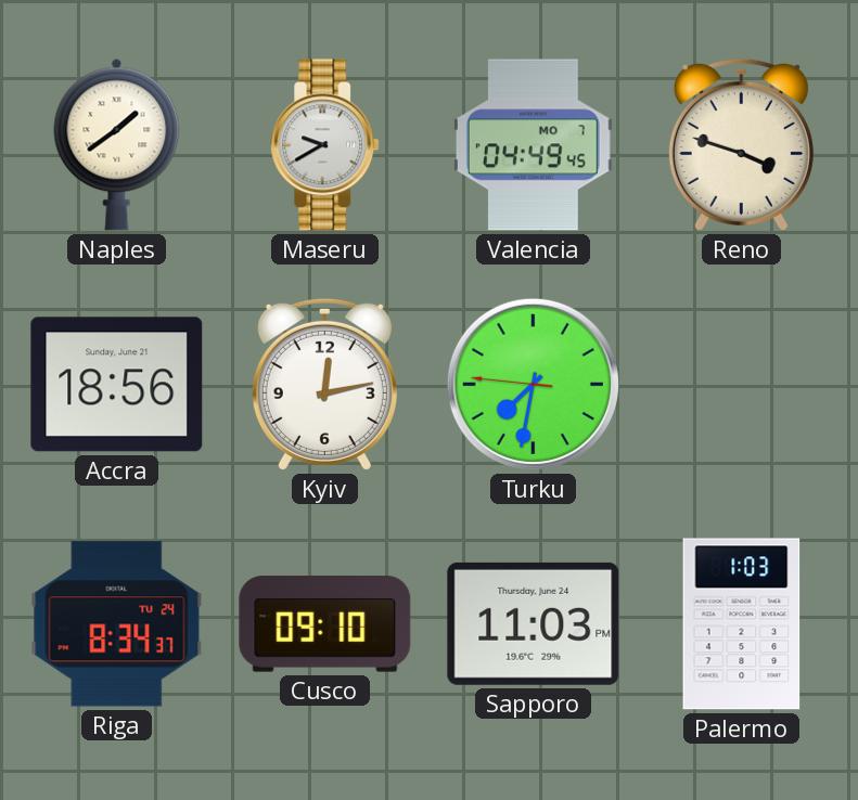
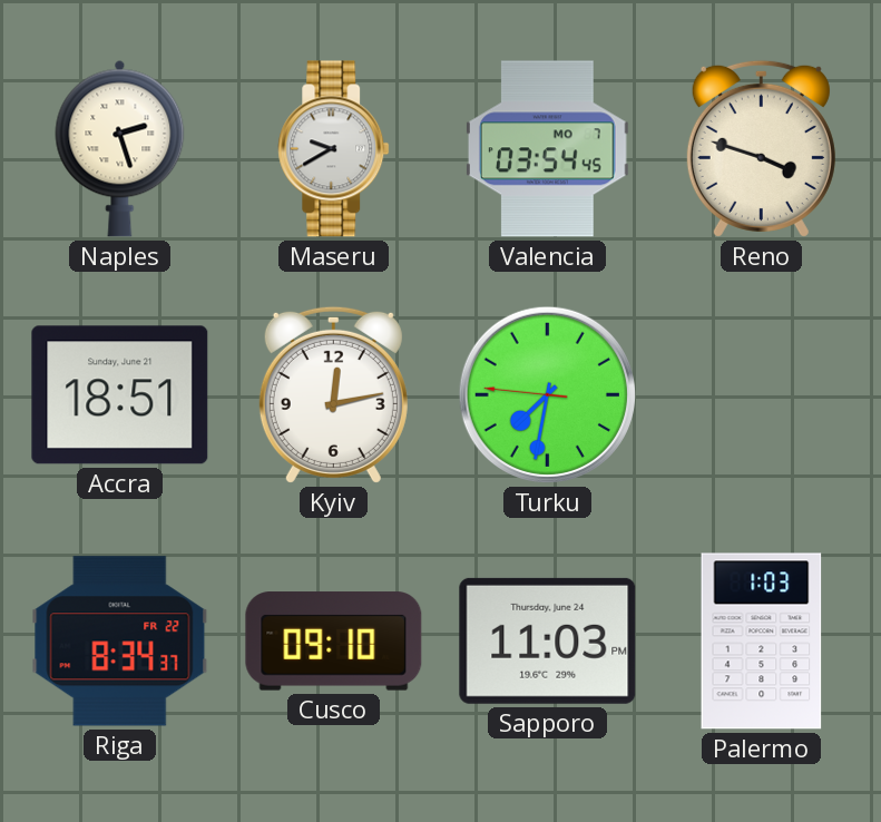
Naples: 1:39 -> 2:27 (120, 148)
Valencia: 04:49 -> 03:54 (547, 149)
Accra: 18:56 -> 18:51 (120, 395)
Riga date: TU 24 -> FR 22 (120, 642)
